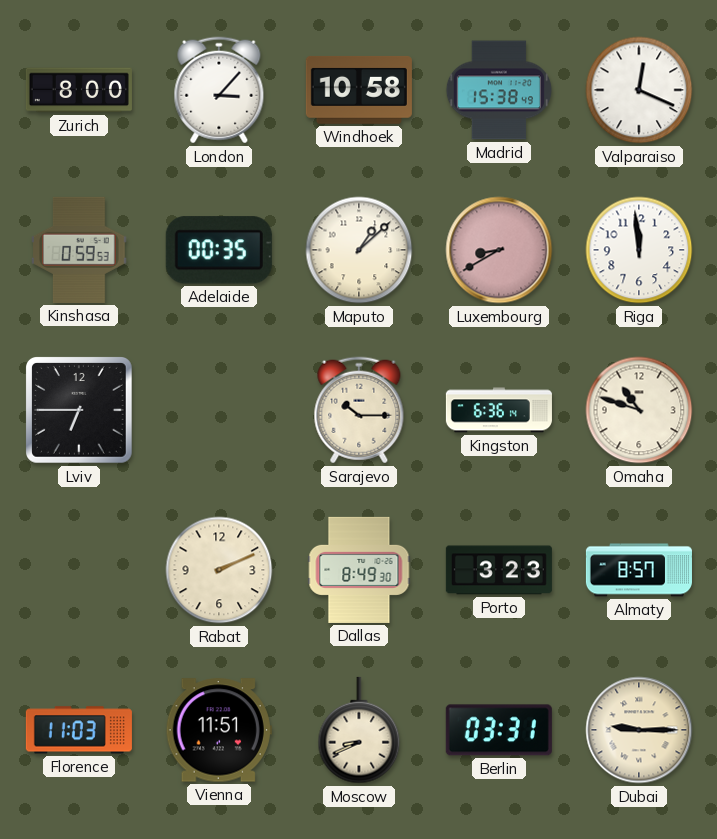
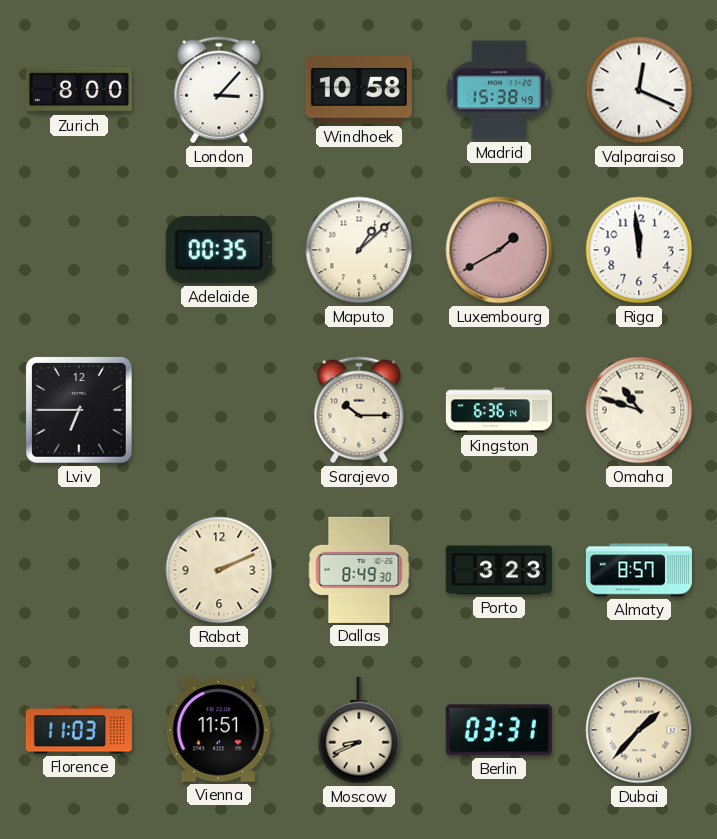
Kinshasa: 0:59 -> none (79, 250)
Luxembourg: 8:40 -> 1:40 (499, 250)
Dubai: 9:15 -> 1:37 (639, 730)
